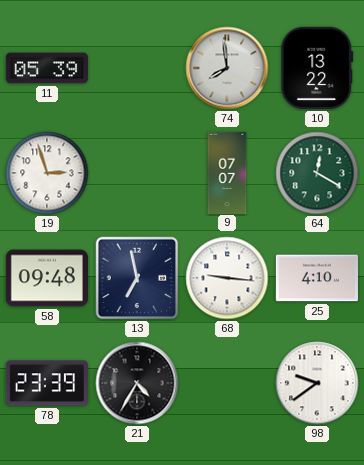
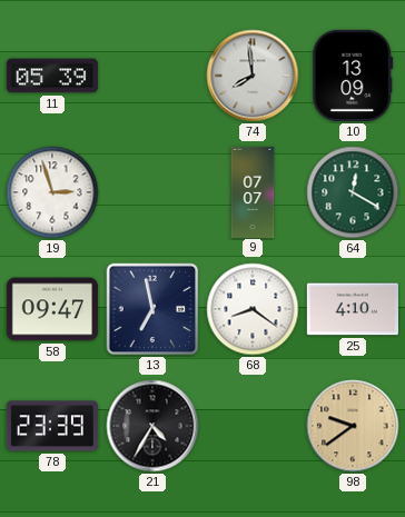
10: 13:22 -> 13:09 (353, 76)
58: 09:48 -> 09:47 (52, 309)
68: 9:16 -> 8:21 (253, 309)
98 dial: white -> champagne (353, 426)
